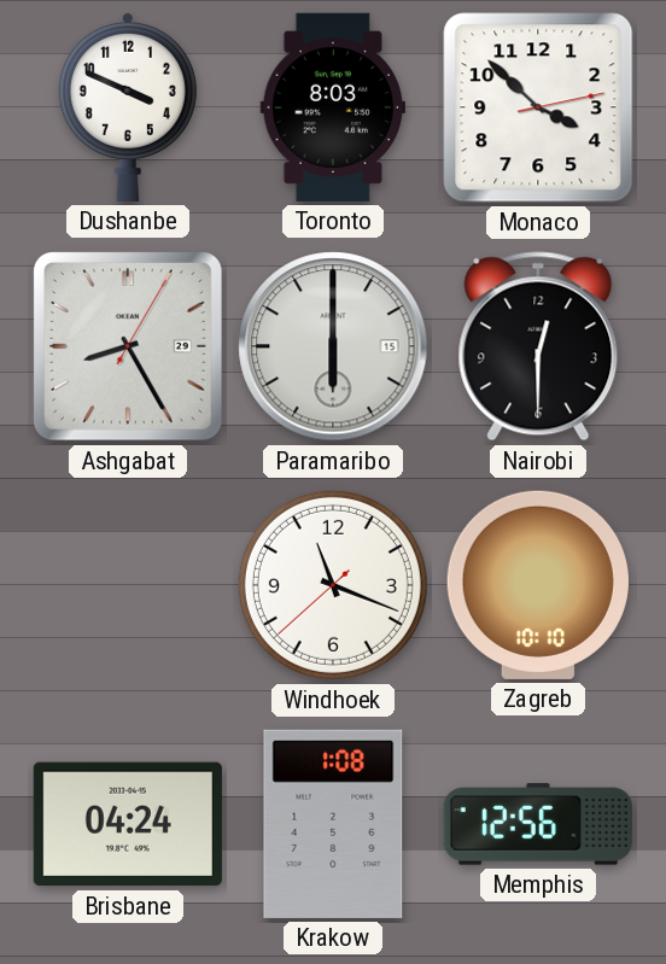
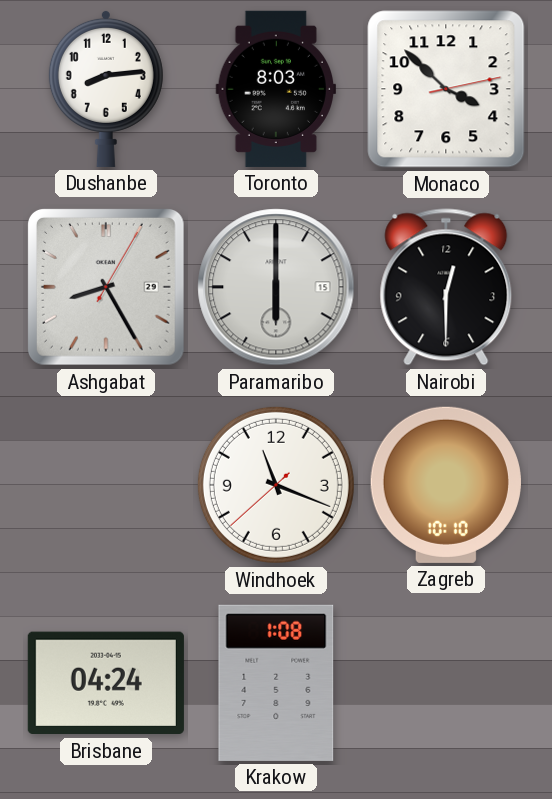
Dushanbe: 3:49 -> 8:14 (106, 88)
Memphis: 12:56 -> none (538, 824)
